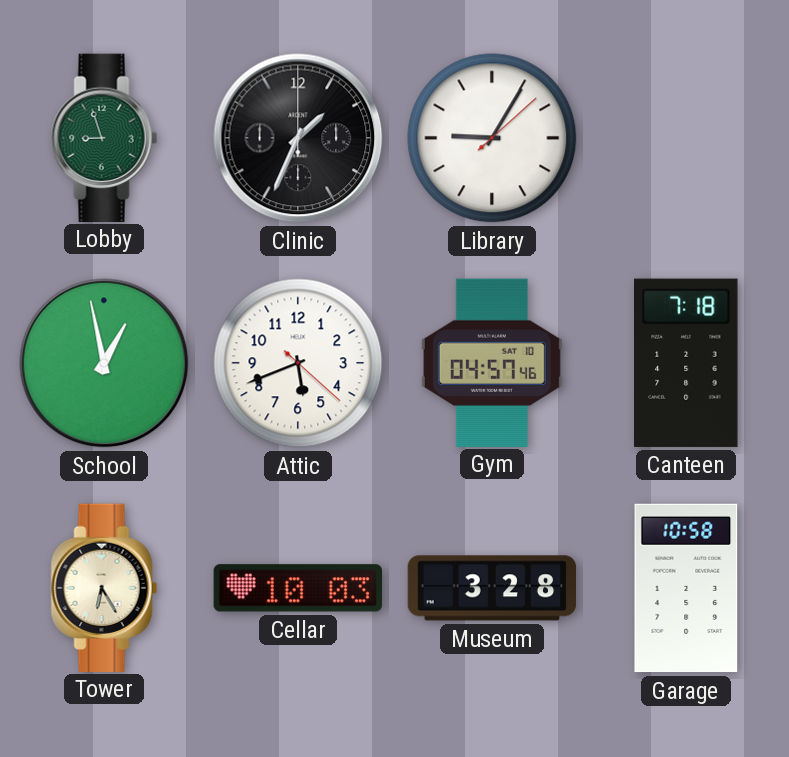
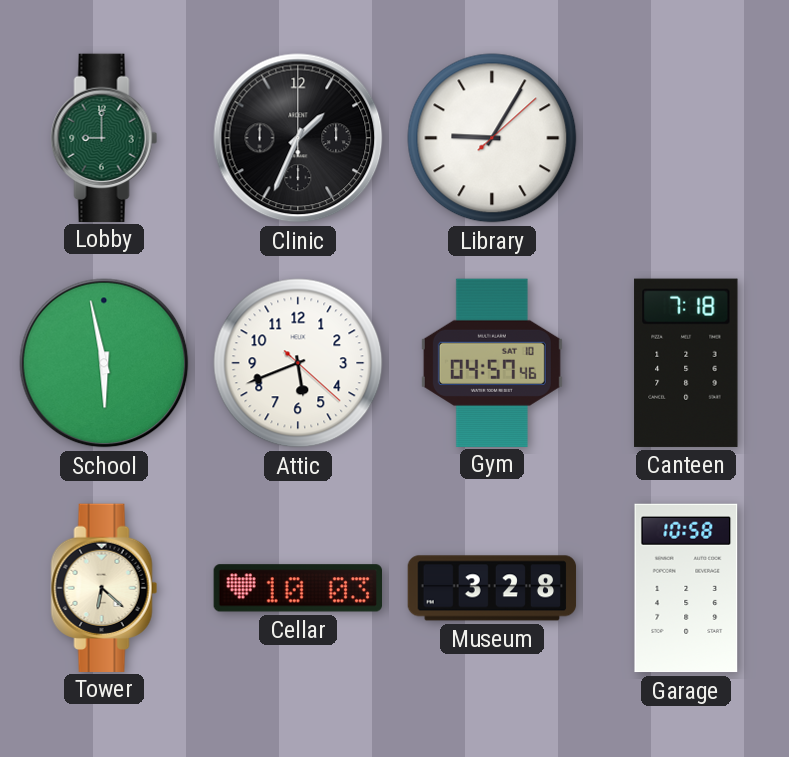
Lobby: 8:57 -> 9:00 (104, 137)
School: 12:58 -> 5:58 (104, 363)
Tower: 6:25 -> 6:22 (104, 587)
